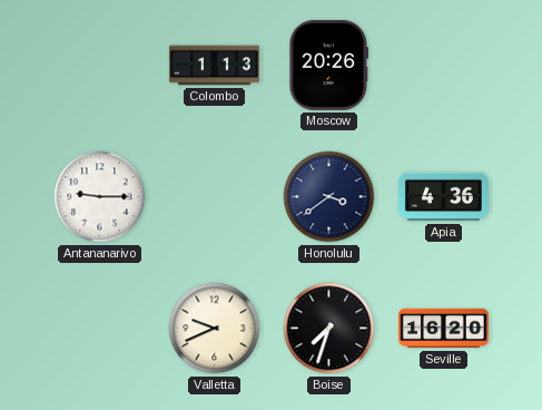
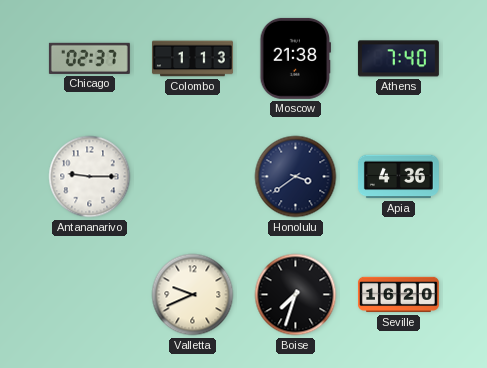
Chicago: none -> 02:37 (89, 58)
Moscow: 20:26 -> 21:38 (296, 58)
Athens: none -> 7:40 (398, 59)
